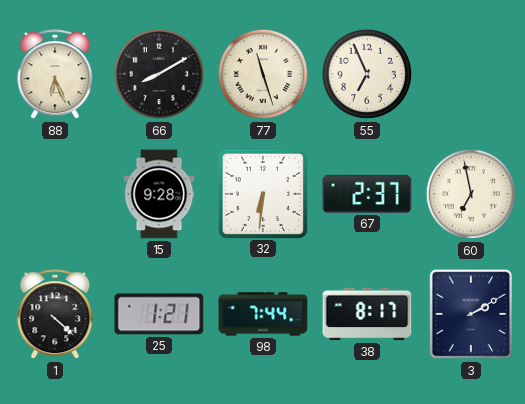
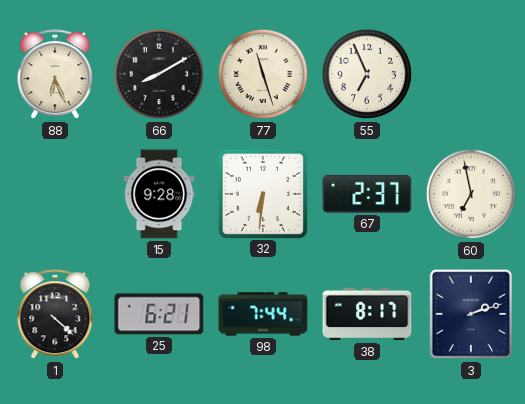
25: 1:21 -> 6:21 (159, 314)
3: 2:10 -> 2:12 (471, 314)
